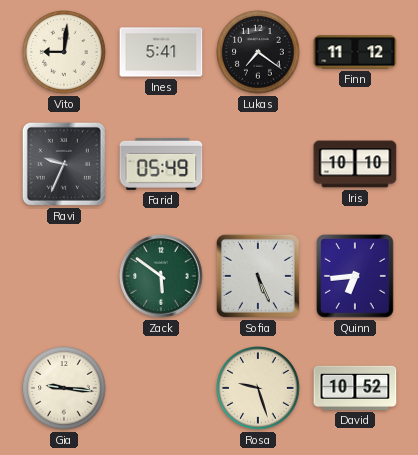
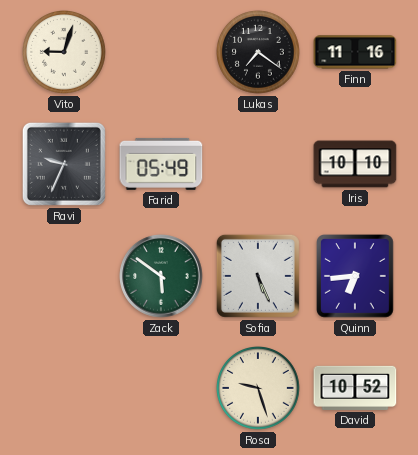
Vito: 9:01 -> 9:03 (65, 53)
Ines: 5:41 -> none (161, 52)
Finn: 11:12 -> 11:16 (355, 52)
Gia: 9:16 -> none (65, 389)
